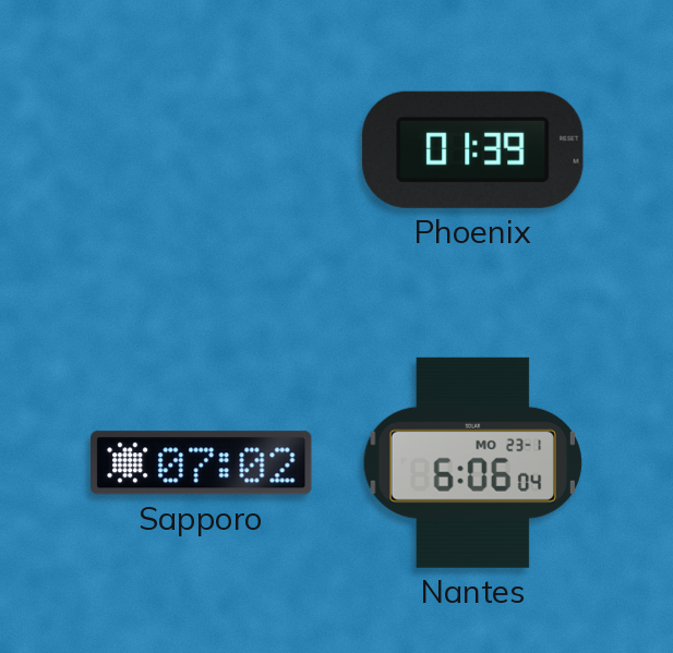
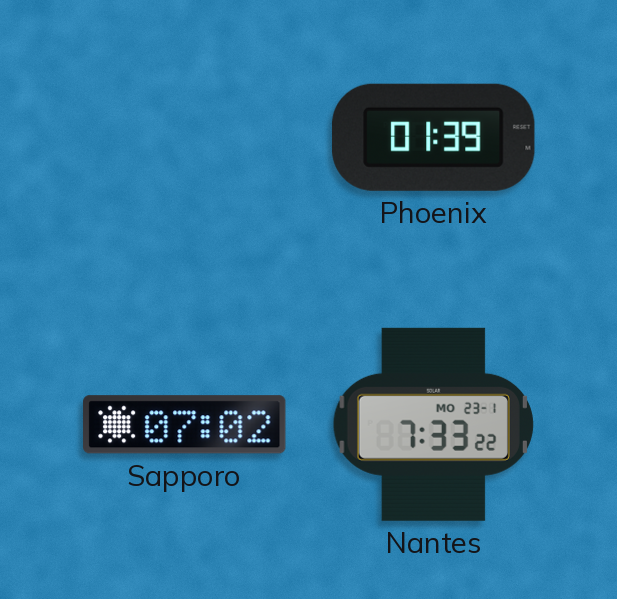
Nantes: 6:06 -> 7:33 (433, 424)
